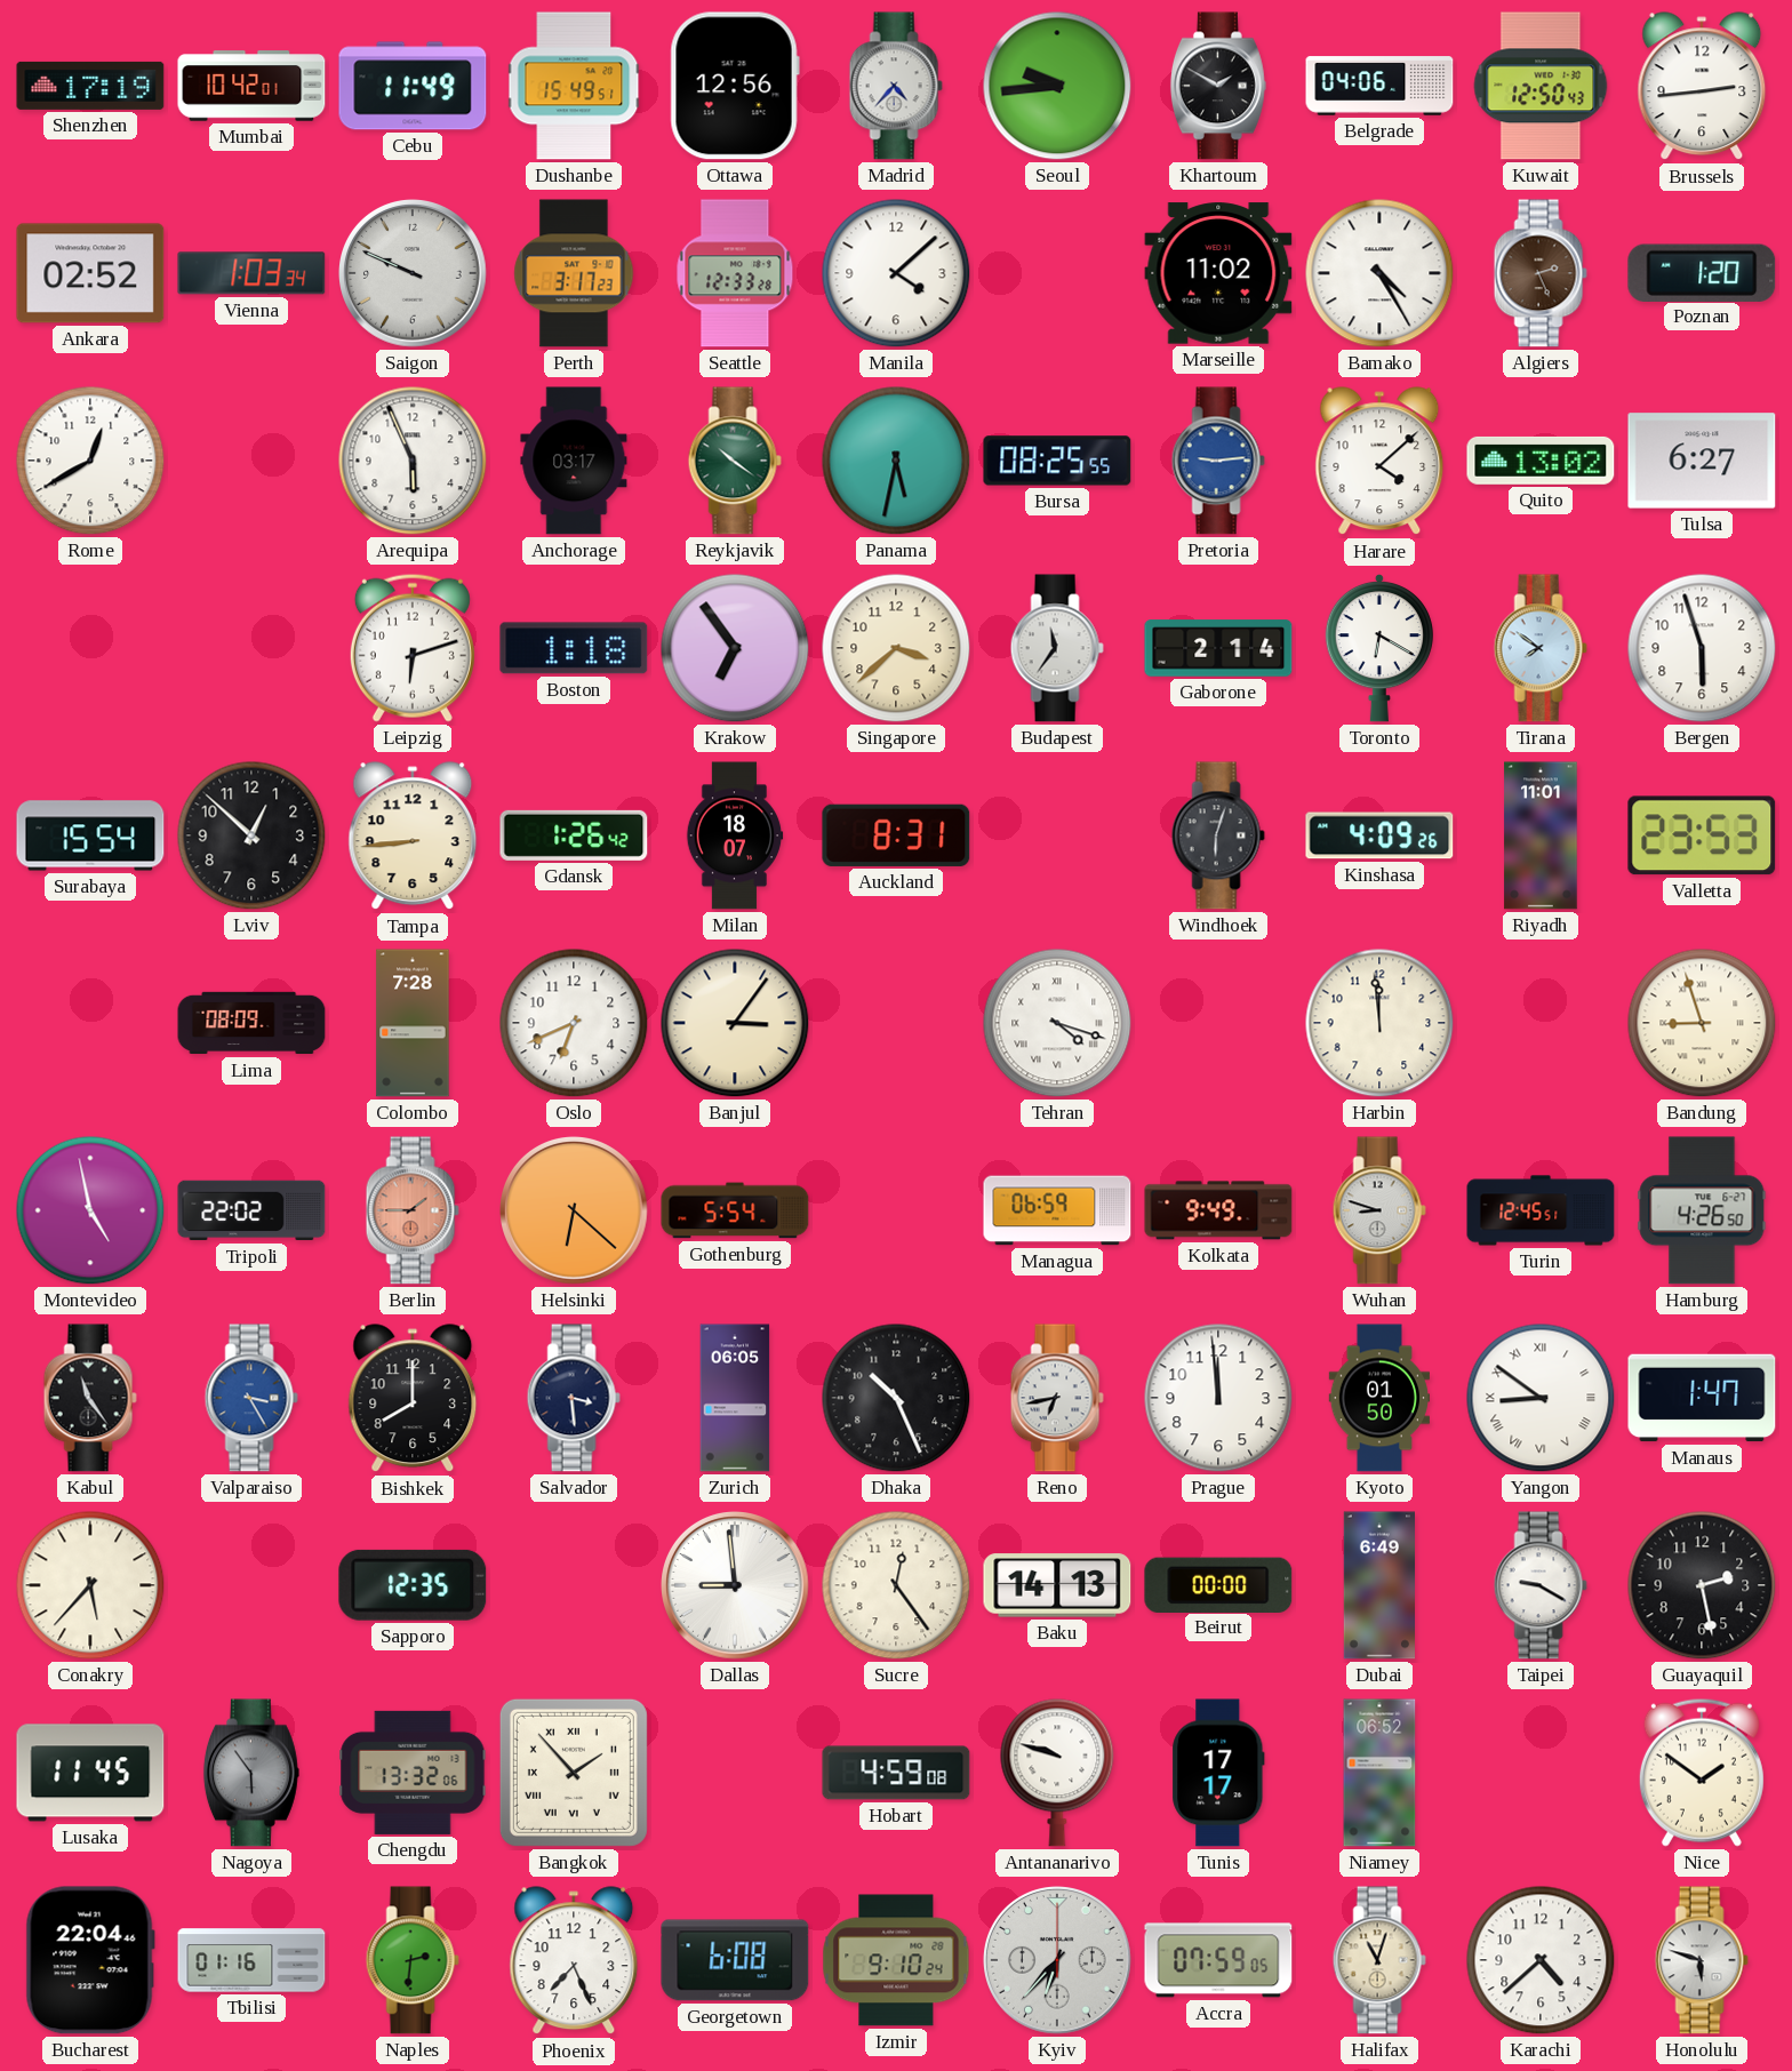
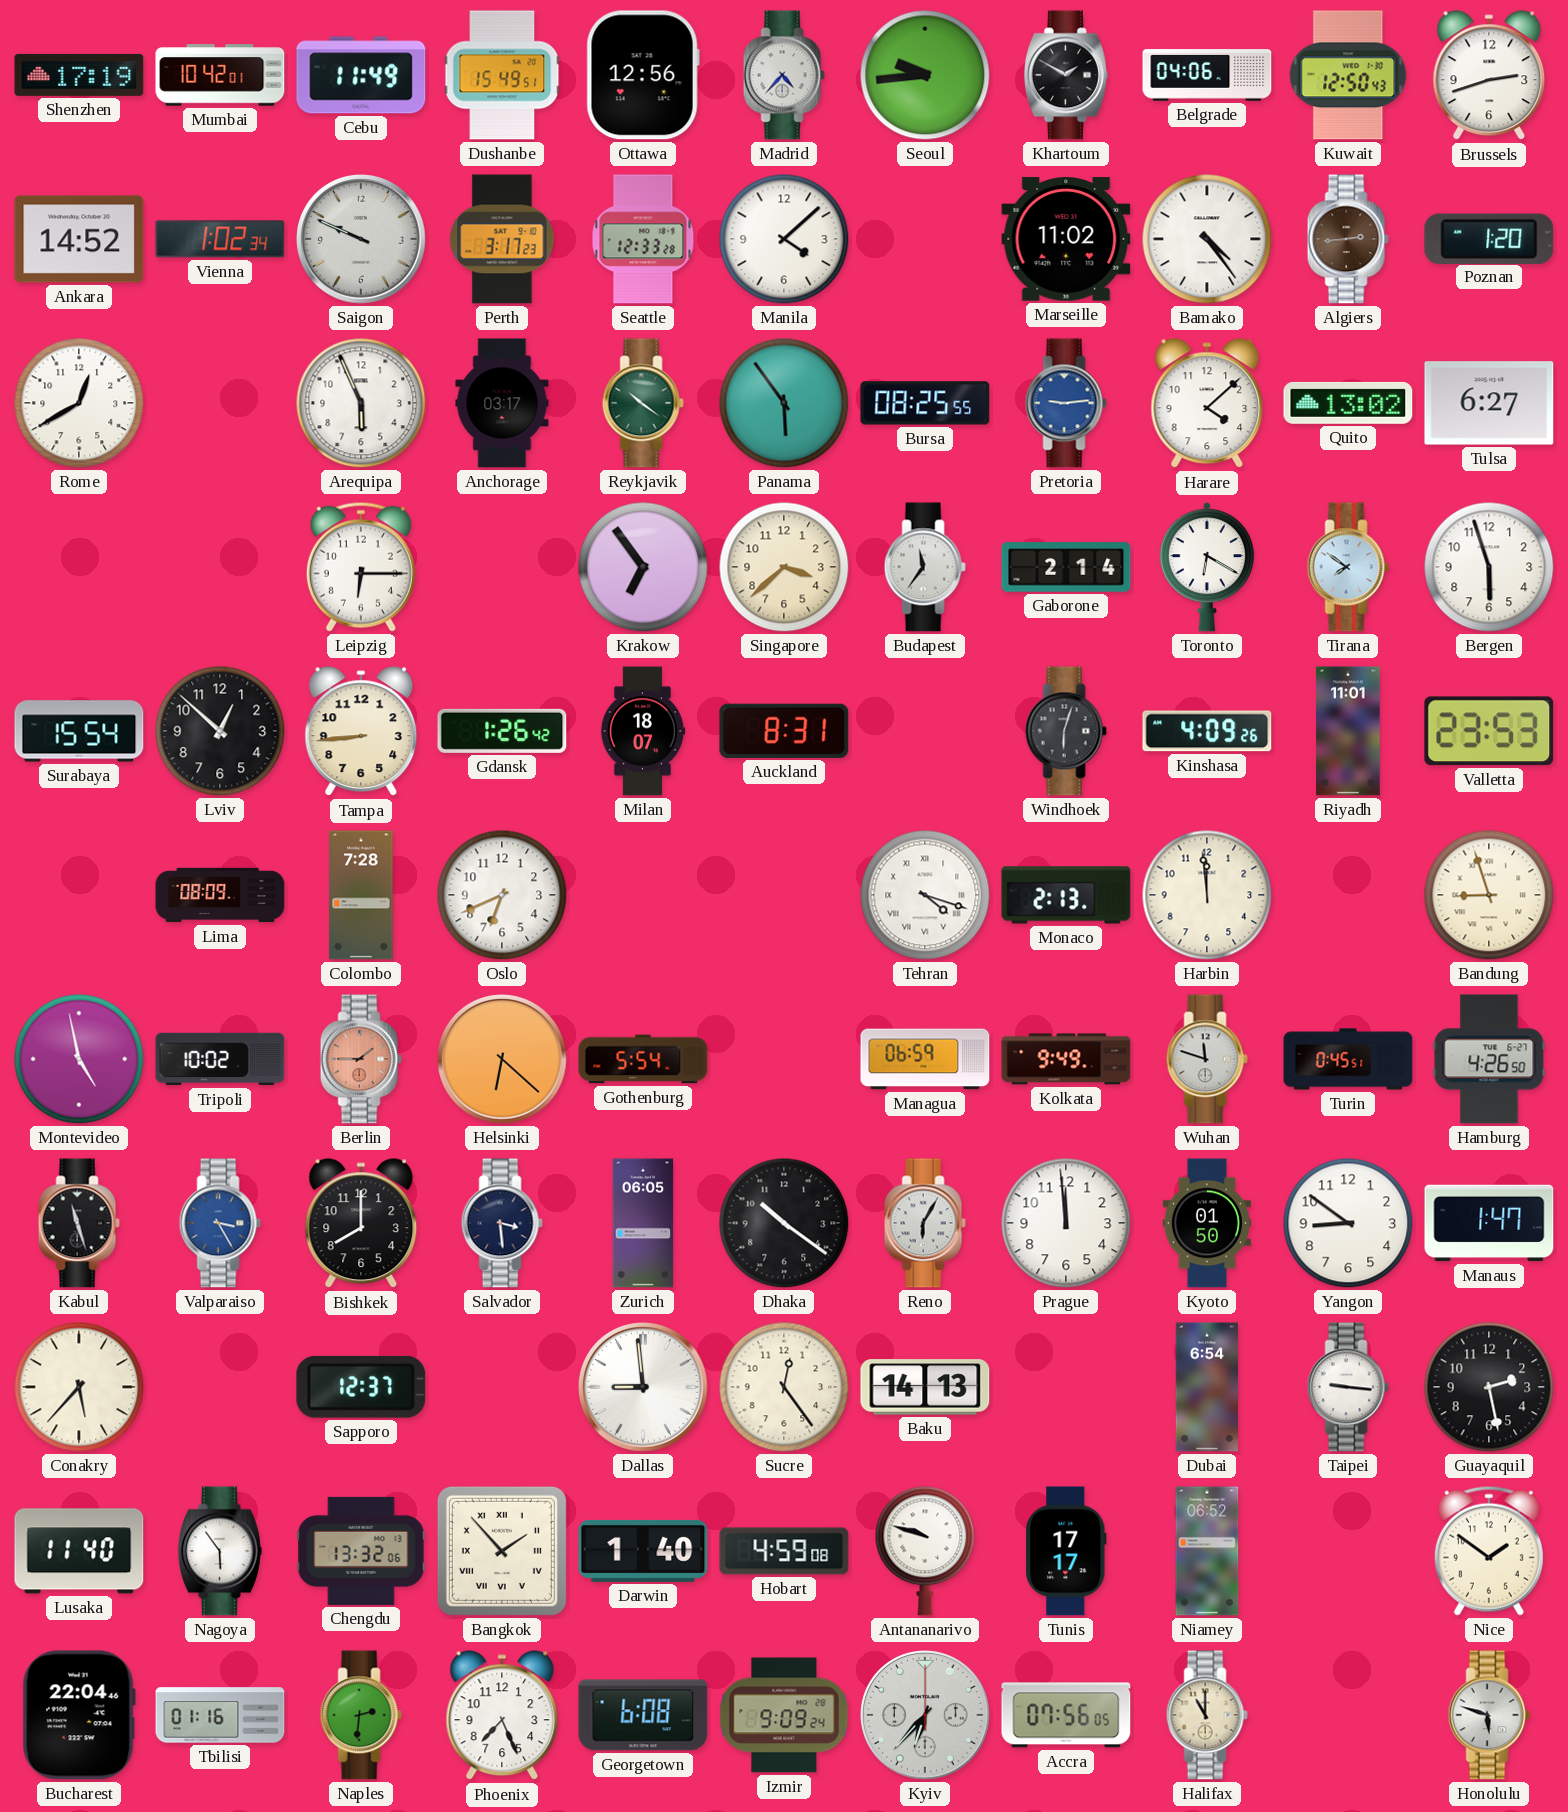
Brussels: 2:44 -> 2:42 (1489, 76)
Ankara: 02:52 -> 14:52 (79, 239)
Vienna: 1:03 -> 1:02 (220, 239)
Bamako: 4:25 -> 4:24 (1207, 239)
Algiers: 2:26 -> 2:44 (1348, 239)
Panama: 5:32 -> 5:54 (784, 403)
Leipzig: 6:12 -> 6:15 (361, 567)
Boston: 1:18 -> none (574, 648)
Banjul: 3:06 -> none (735, 1023)
Monaco: none -> 2:13 (1066, 895)
Tripoli: 22:02 -> 10:02 (220, 1059)
Wuhan: 8:48 -> 11:48 (1207, 1059)
Turin: 12:45 -> 0:45 (1348, 1059)
Kabul: 11:24 -> 11:27 (79, 1223)
Dhaka: 10:26 -> 10:21 (784, 1223)
Reno: 6:43 -> 6:05 (925, 1223)
Yangon numerals: Roman -> Arabic (1348, 1223)
Sapporo: 12:35 -> 12:37 (361, 1387)
Beirut: 00:00 -> none (1218, 1584)
Dubai: 6:49 -> 6:54 (1206, 1387)
Taipei: 9:20 -> 9:16 (1348, 1387)
Lusaka: 11:45 -> 11:40 (79, 1551)
Nagoya dial: grey -> white (220, 1551)
Darwin: none -> 1:40 (643, 1551)
Izmir: 9:10 -> 9:09 (784, 1715)
Accra: 07:59 -> 07:56 (1066, 1715)
Halifax: 11:03 -> 11:00 (1207, 1715)
Karachi: 4:38 -> none (1541, 1960)
